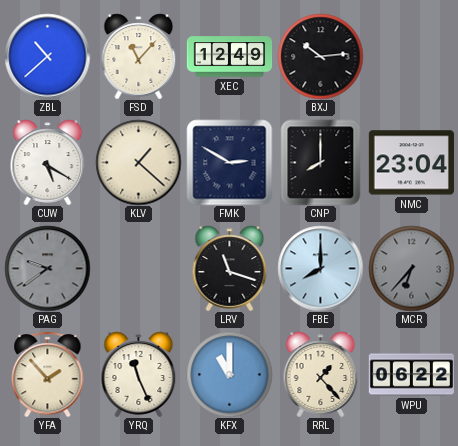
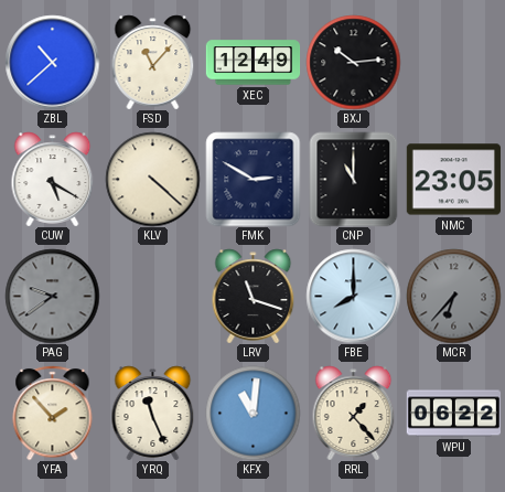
KLV: 1:22 -> 4:22 (152, 179)
CNP: 8:00 -> 11:00 (354, 179)
NMC: 23:04 -> 23:05 (453, 180)
KFX: 11:00 -> 11:01 (253, 413)
